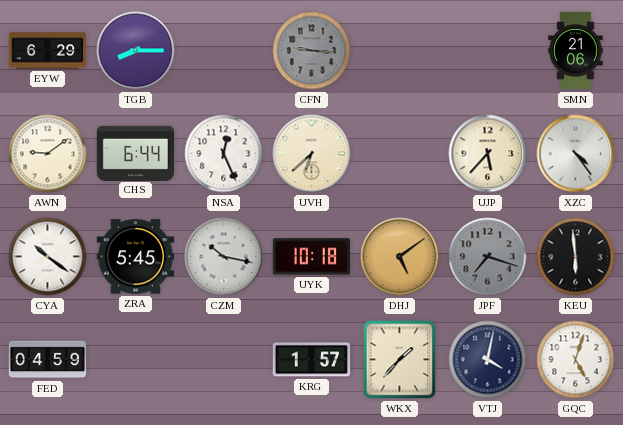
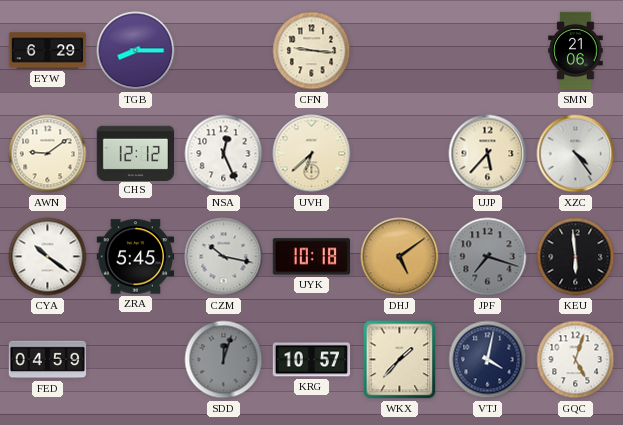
CFN dial: grey -> cream (312, 51)
CHS: 6:44 -> 12:12 (136, 153)
SDD: none -> 12:03 (224, 360)
KRG: 1:57 -> 10:57 (312, 360)
